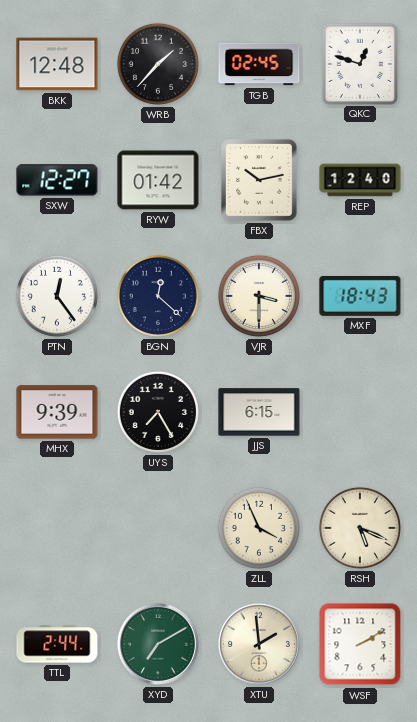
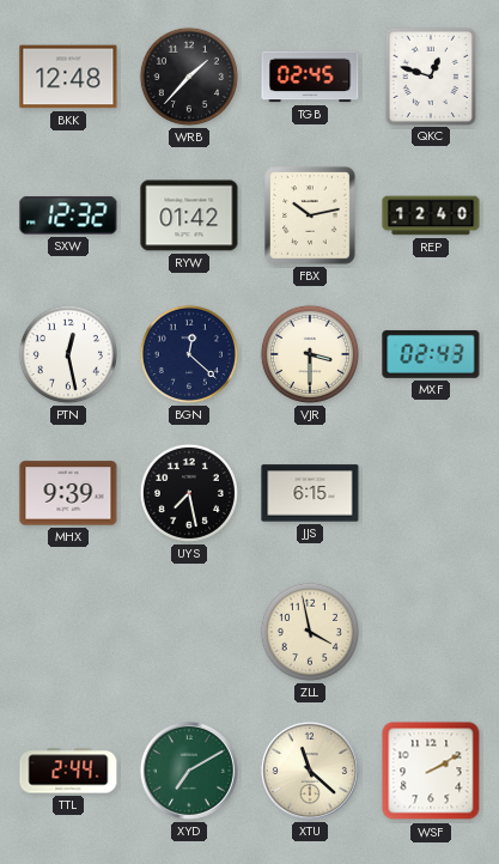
SXW: 12:27 -> 12:32 (68, 215)
PTN: 12:24 -> 12:28 (68, 354)
MXF: 18:43 -> 02:43 (431, 354)
UYS: 7:25 -> 7:28 (189, 493)
ZLL: 3:56 -> 3:58 (310, 632)
RSH: 5:19 -> none (360, 528)
XTU: 1:59 -> 11:22 (310, 771)
